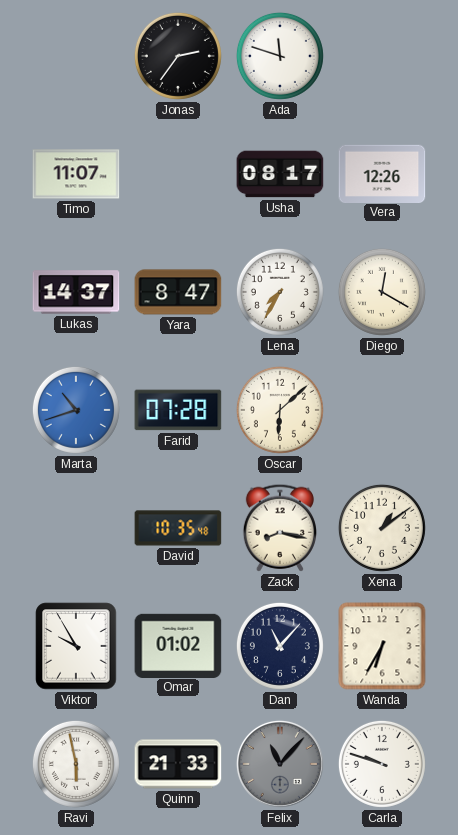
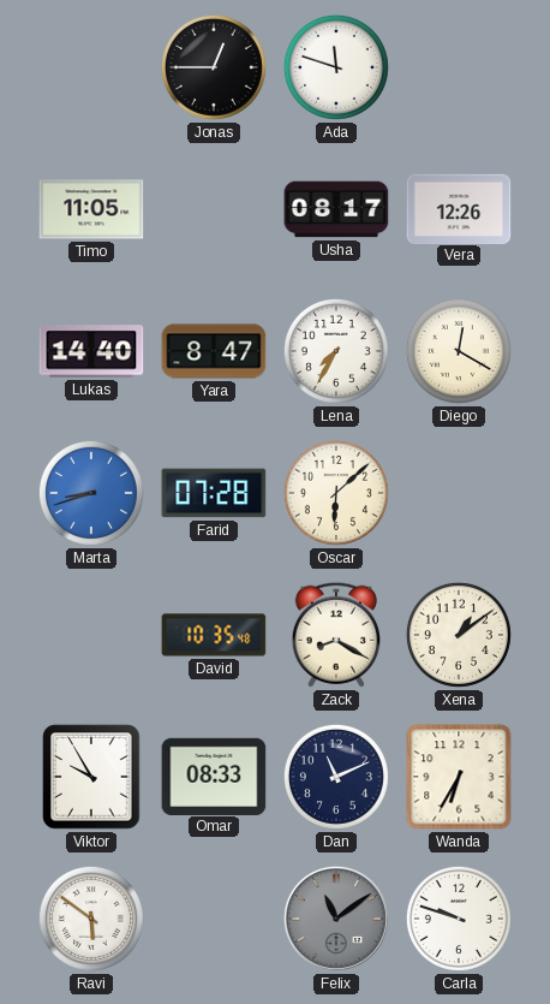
Jonas: 2:36 -> 12:45 (214, 67)
Timo: 11:07 -> 11:05 (91, 209)
Lukas: 14:37 -> 14:40 (91, 351)
Marta: 10:42 -> 8:42 (91, 493)
Zack: 8:17 -> 8:20 (336, 635)
Omar: 01:02 -> 08:33 (214, 776)
Dan: 11:07 -> 11:11 (336, 777)
Ravi: 5:58 -> 5:51 (91, 919)
Quinn: 21:33 -> none (178, 764)
Felix: 11:07 -> 11:09 (336, 919)
